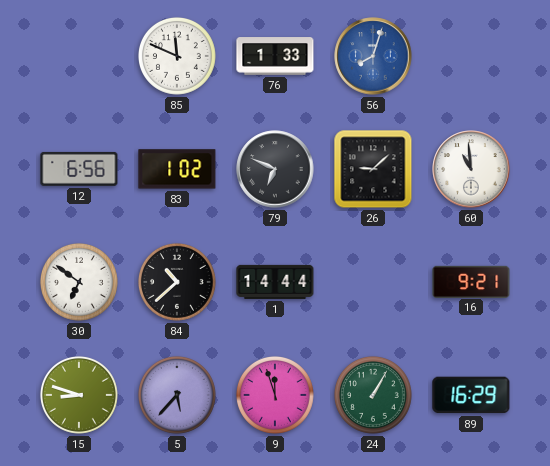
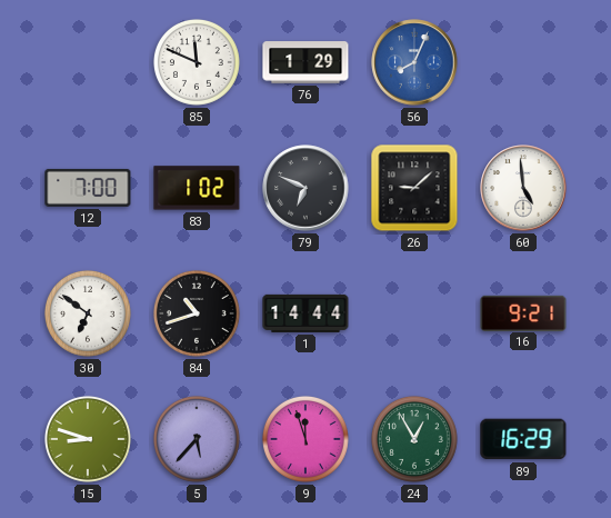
76: 1:33 -> 1:29 (305, 62)
56: 8:03 -> 8:04 (414, 62)
12: 6:56 -> 7:00 (88, 188)
60: 10:59 -> 4:59 (523, 188)
84: 10:38 -> 10:42 (197, 313)
24: 1:05 -> 12:55 (414, 439)
